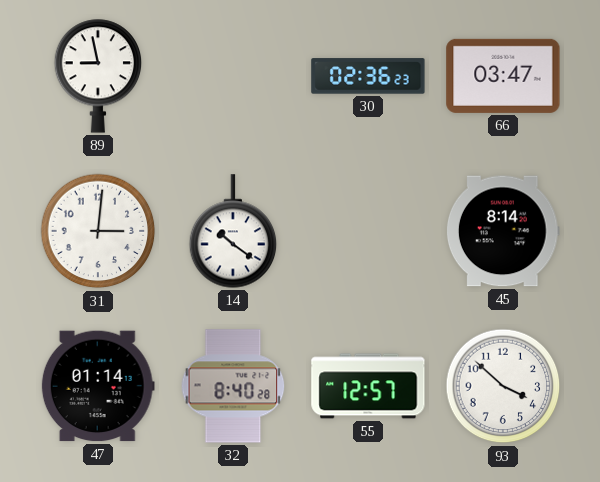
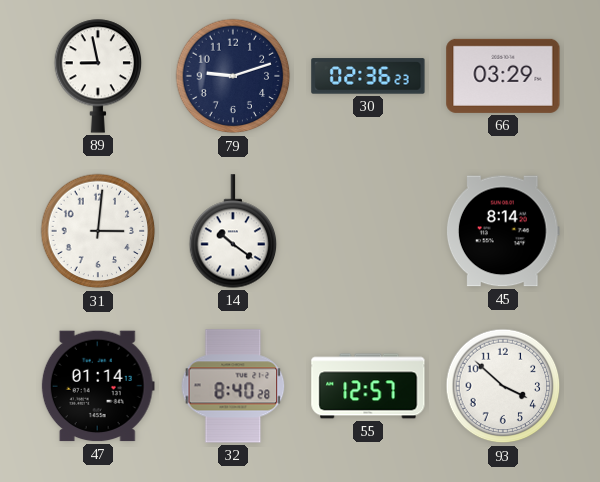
79: none -> 9:12 (233, 76)
66: 03:47 -> 03:29 (503, 76)
